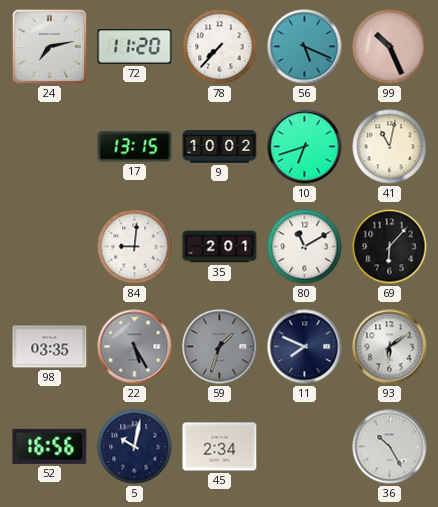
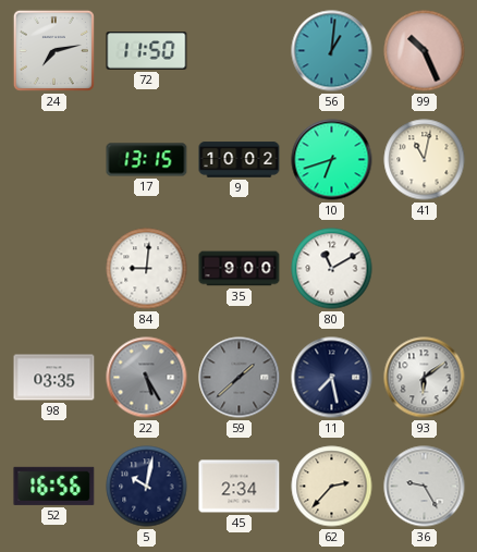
72: 11:20 -> 11:50 (147, 51)
78: 7:37 -> none (220, 47)
56: 5:19 -> 1:01 (332, 51)
35: 2:01 -> 9:00 (240, 269)
69: 6:07 -> none (390, 247)
59: 1:33 -> 1:38 (240, 378)
11: 7:49 -> 7:28 (332, 378)
62: none -> 2:37 (332, 487)
36: 10:25 -> 9:25 (425, 487)
